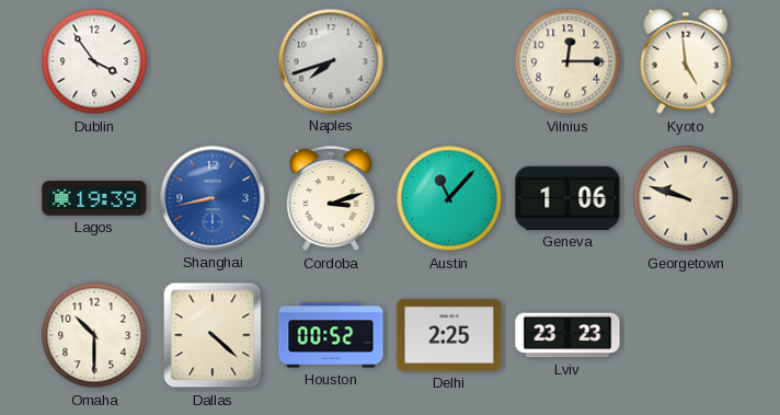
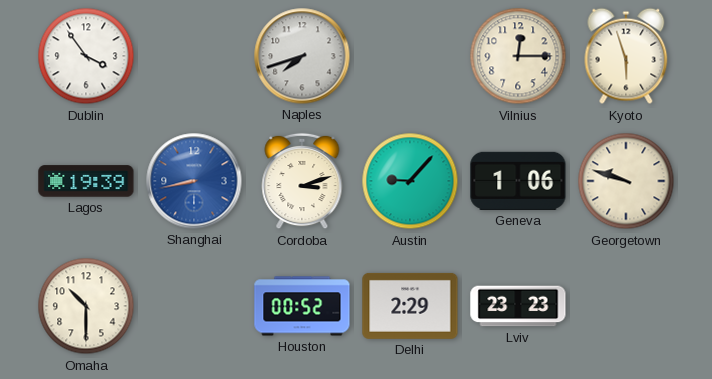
Kyoto: 4:59 -> 5:57 (626, 56)
Austin: 11:07 -> 9:07 (410, 181)
Dallas: 4:22 -> none (213, 335)
Delhi: 2:25 -> 2:29 (410, 306)
